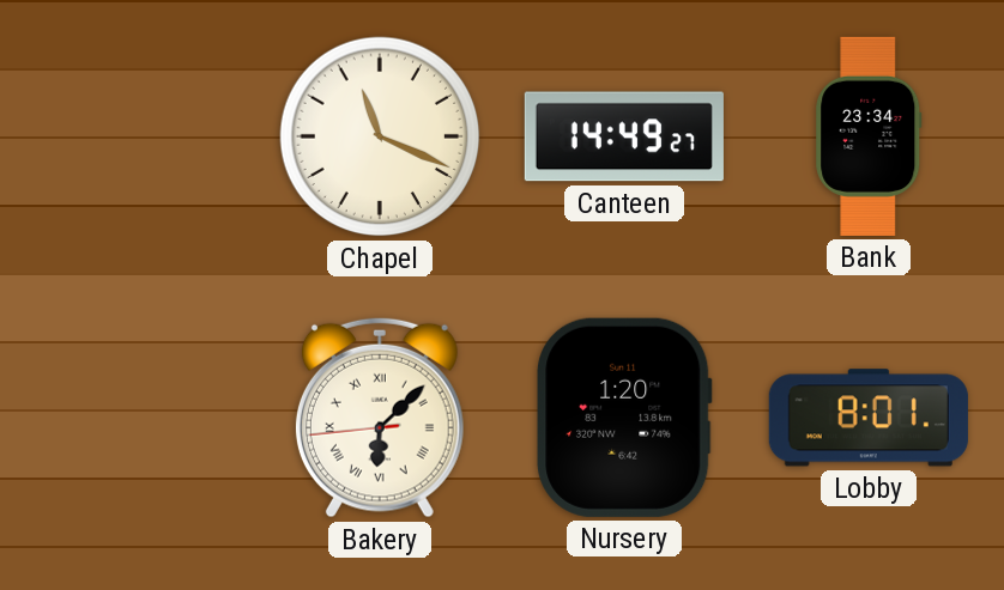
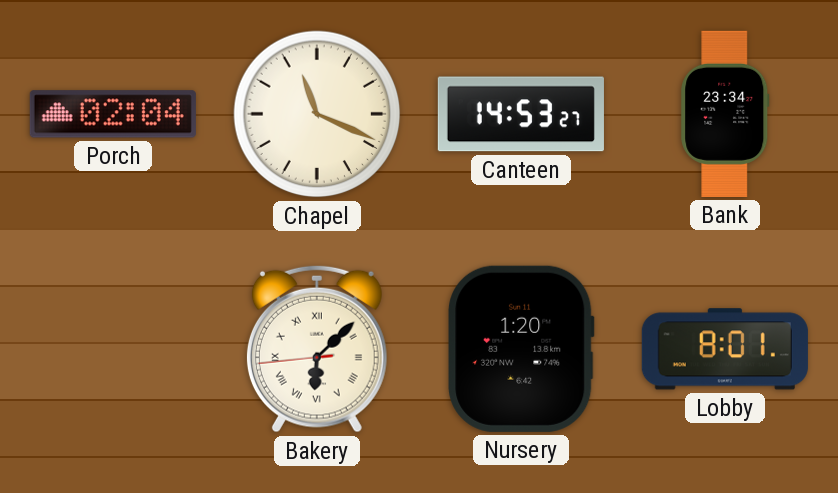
Porch: none -> 02:04 (113, 114)
Canteen: 14:49 -> 14:53 (521, 114)
